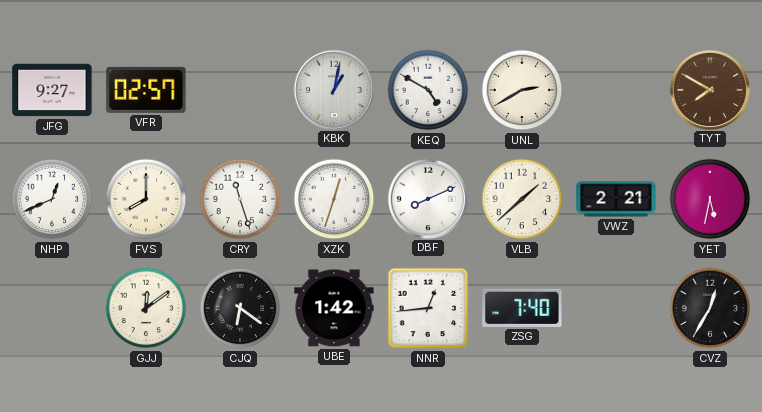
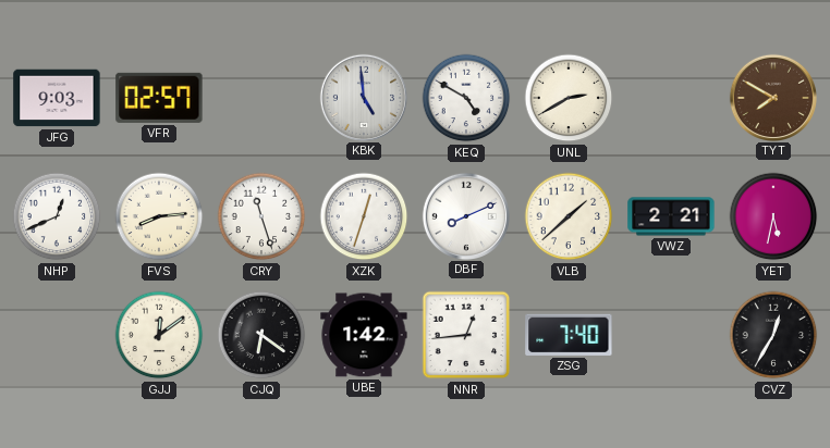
JFG: 9:27 -> 9:03 (57, 98)
KBK: 1:02 -> 4:59 (363, 97)
FVS: 8:00 -> 8:14 (159, 216)
